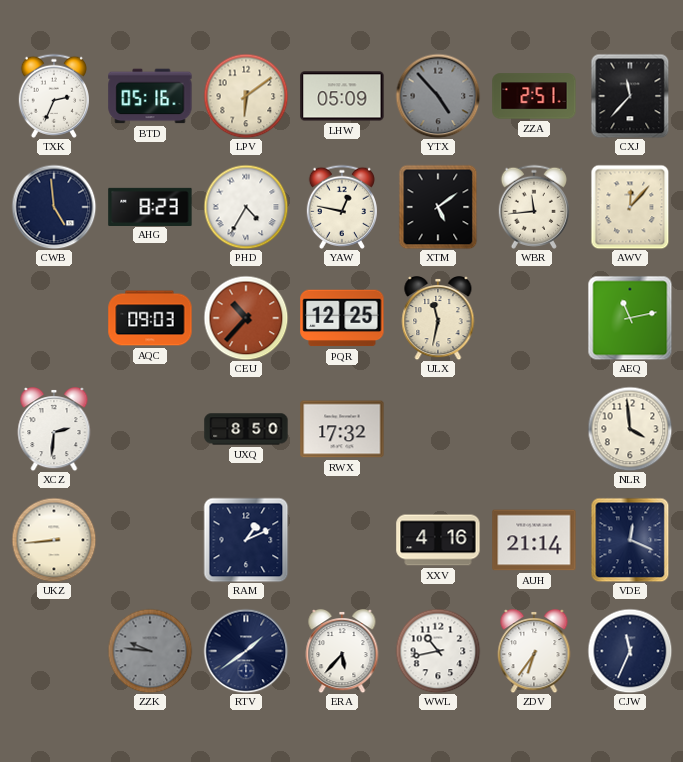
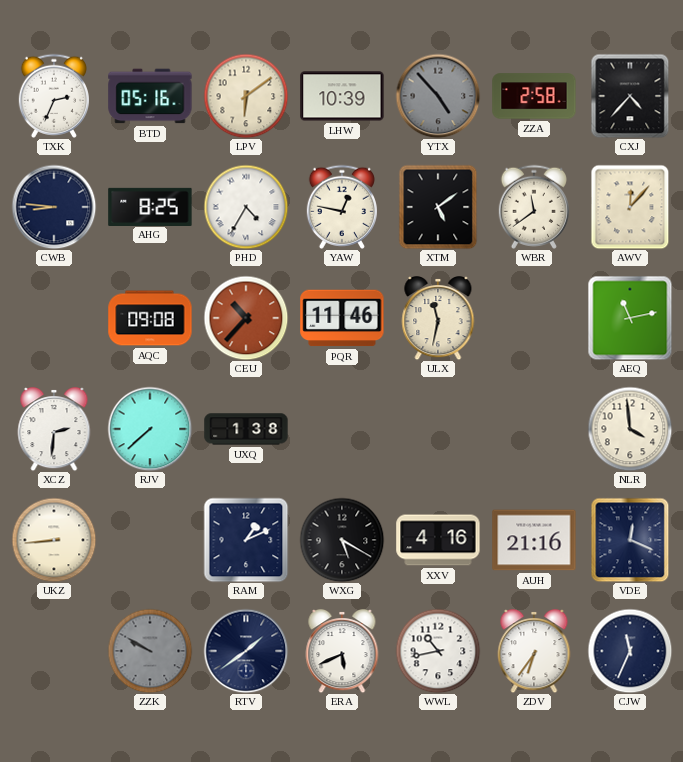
LHW: 05:09 -> 10:39 (342, 96)
ZZA: 2:51 -> 2:58 (534, 96)
CXJ: 11:37 -> 4:37 (630, 96)
CWB: 4:59 -> 8:46 (54, 207)
AHG: 8:23 -> 8:25 (150, 206)
WBR: 11:44 -> 11:39 (533, 207)
AQC: 09:03 -> 09:08 (150, 318)
PQR: 12:25 -> 11:46 (342, 318)
RJV: none -> 7:38 (150, 429)
UXQ: 8:50 -> 1:38 (246, 429)
RWX: 17:32 -> none (342, 429)
WXG: none -> 5:20 (342, 540)
AUH: 21:14 -> 21:16 (534, 540)
ZZK: 9:46 -> 9:50 (150, 651)
ERA: 5:37 -> 5:41 (342, 652)
